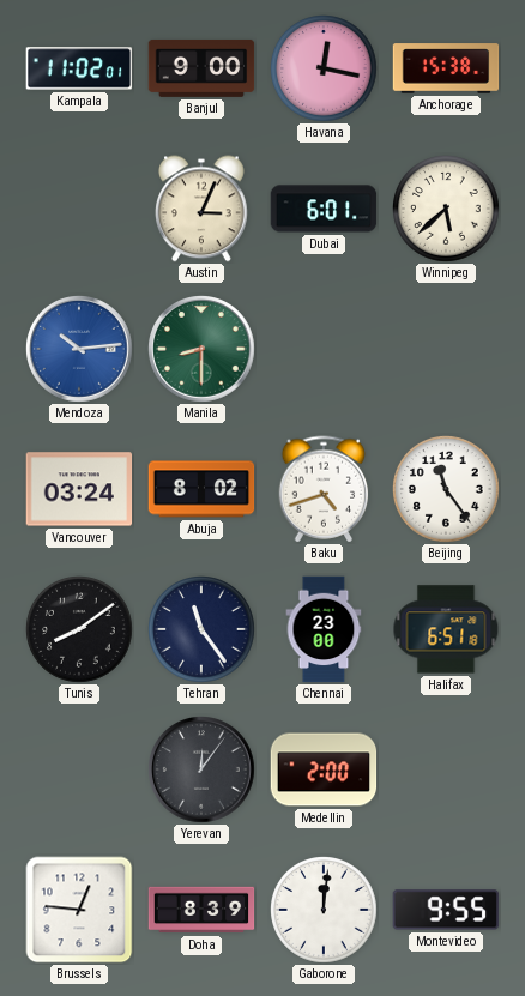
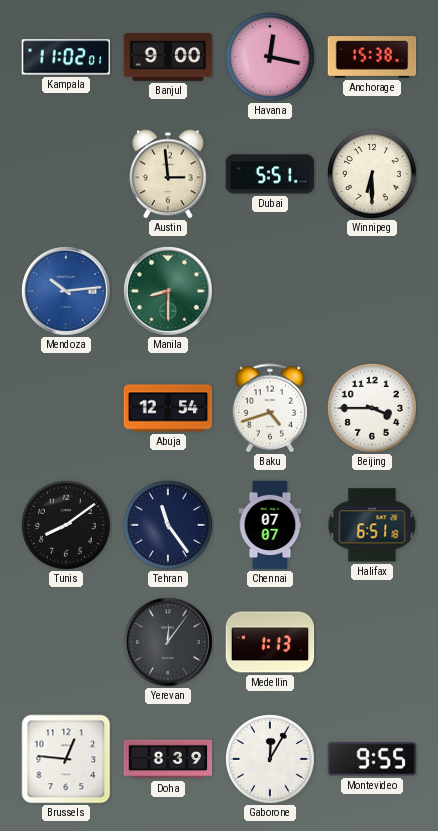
Austin: 3:04 -> 2:59 (169, 174)
Dubai: 6:01 -> 5:51 (270, 174)
Winnipeg: 5:38 -> 6:30 (373, 175)
Vancouver: 03:24 -> none (79, 489)
Abuja: 8:02 -> 12:54 (168, 408)
Beijing: 11:24 -> 3:45 (373, 409)
Chennai: 23:00 -> 07:07 (270, 525)
Medellin: 2:00 -> 1:13 (270, 642)
Gaborone: 12:01 -> 12:05 (271, 760)
